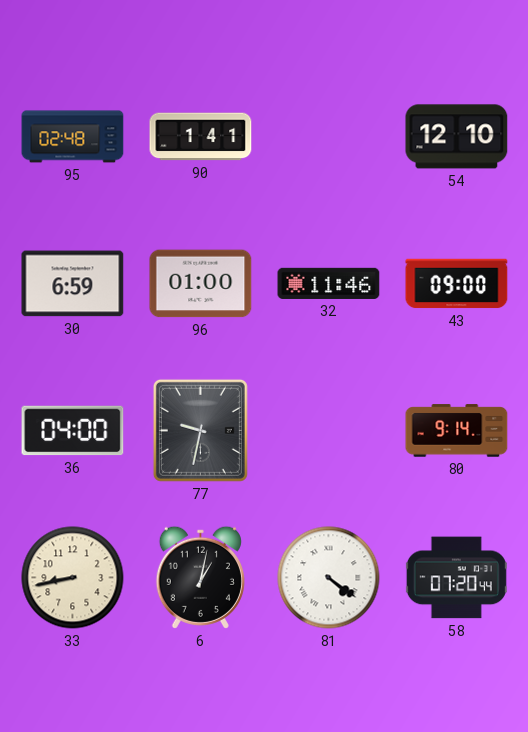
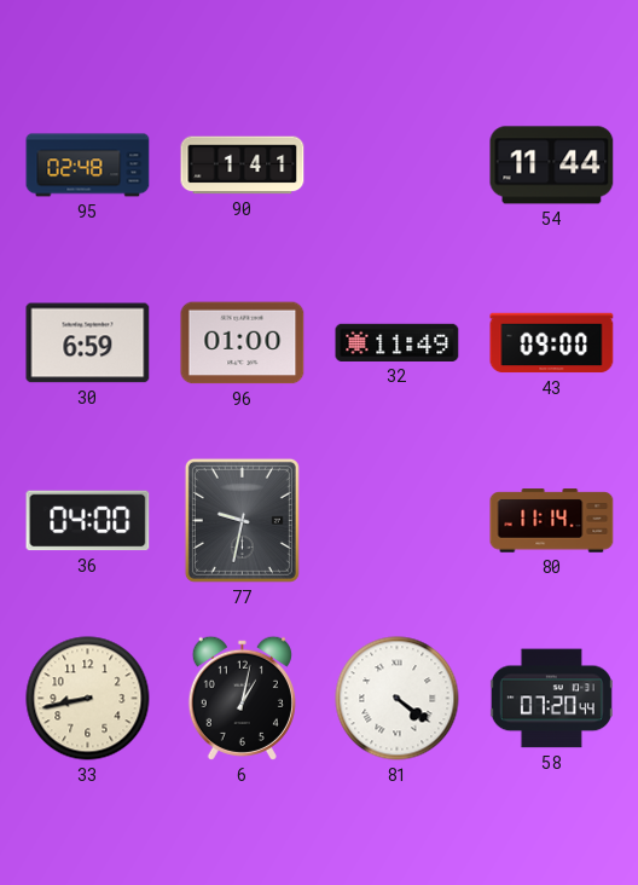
54: 12:10 -> 11:44 (552, 166)
32: 11:46 -> 11:49 (398, 342)
80: 9:14 -> 11:14 (552, 521)
